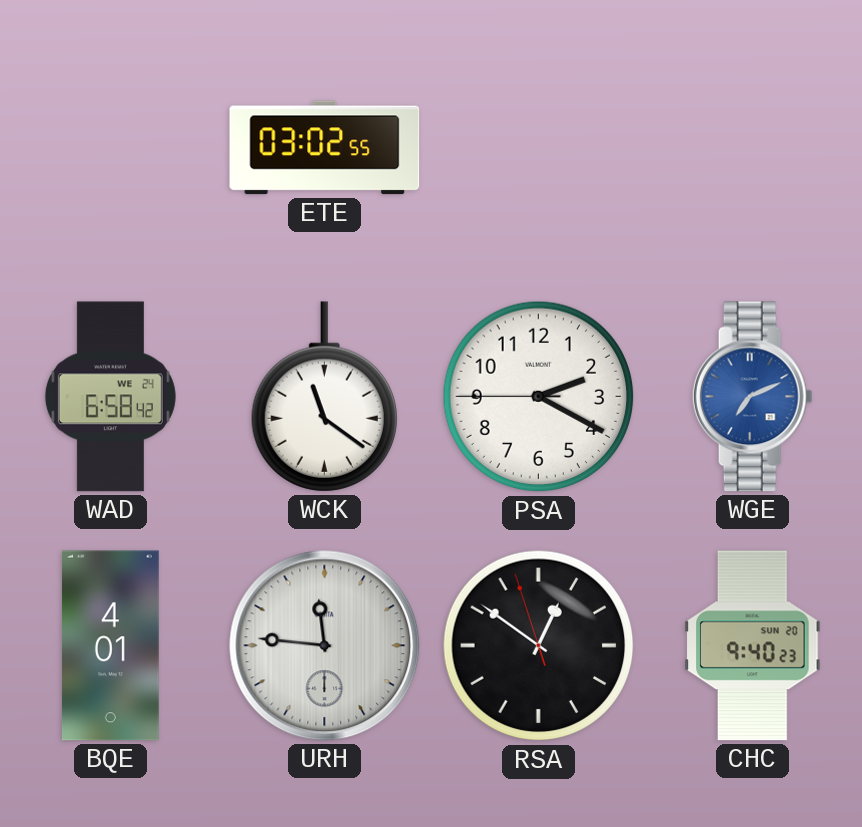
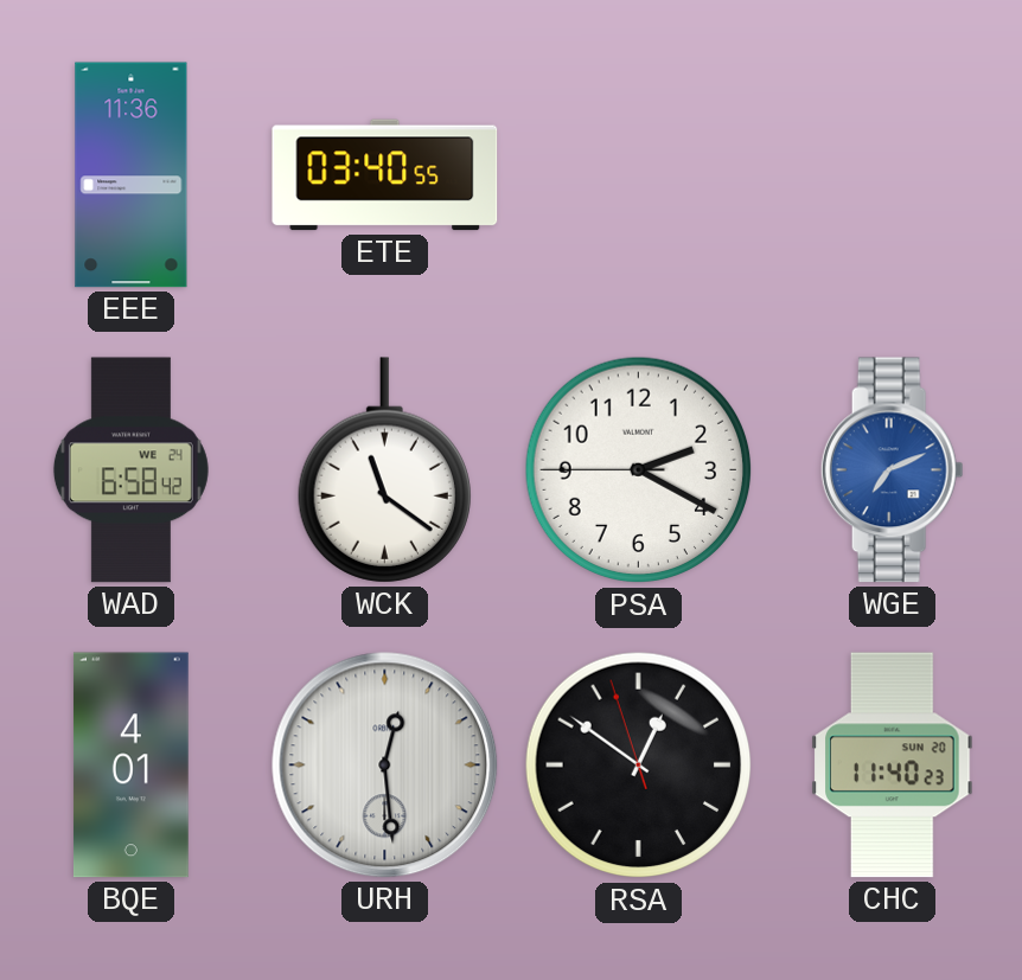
EEE: none -> 11:36 (132, 175)
ETE: 03:02 -> 03:40 (385, 175)
URH: 11:46 -> 12:29 (385, 766)
CHC: 9:40 -> 11:40 (893, 766)
